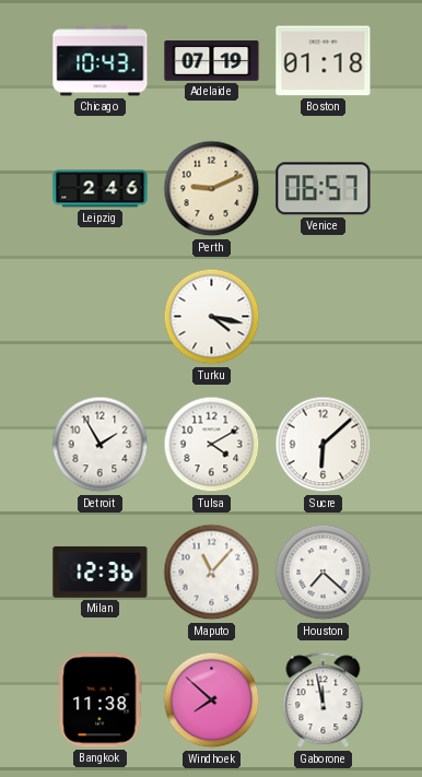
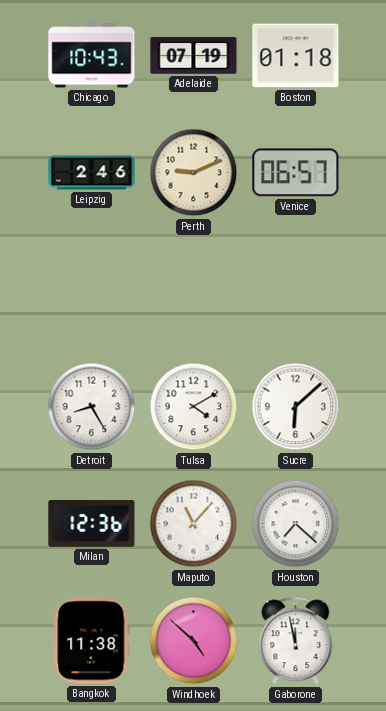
Turku: 4:17 -> none (212, 317)
Detroit: 1:55 -> 8:25 (92, 407)
Windhoek: 7:52 -> 4:52 (194, 641)
